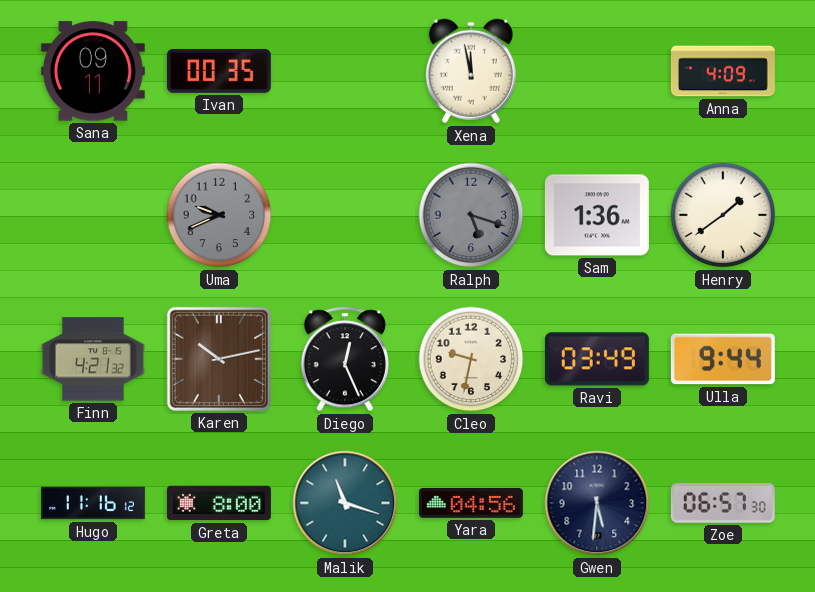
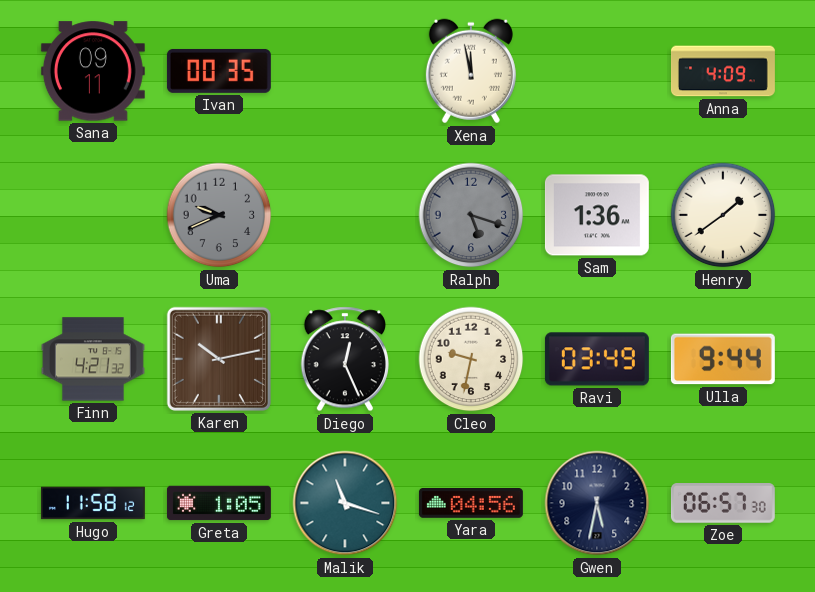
Hugo: 11:16 -> 11:58 (93, 503)
Greta: 8:00 -> 1:05 (219, 503)
Gwen: 5:31 -> 5:32 (597, 503)
